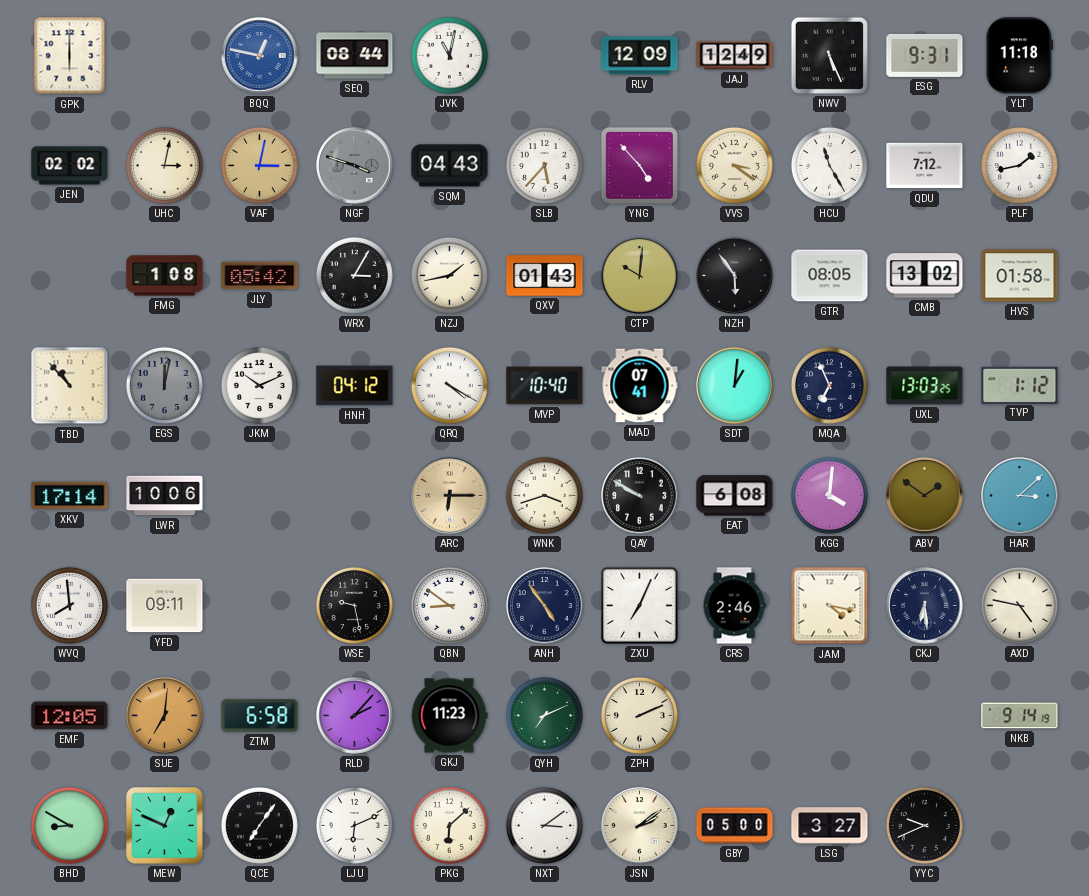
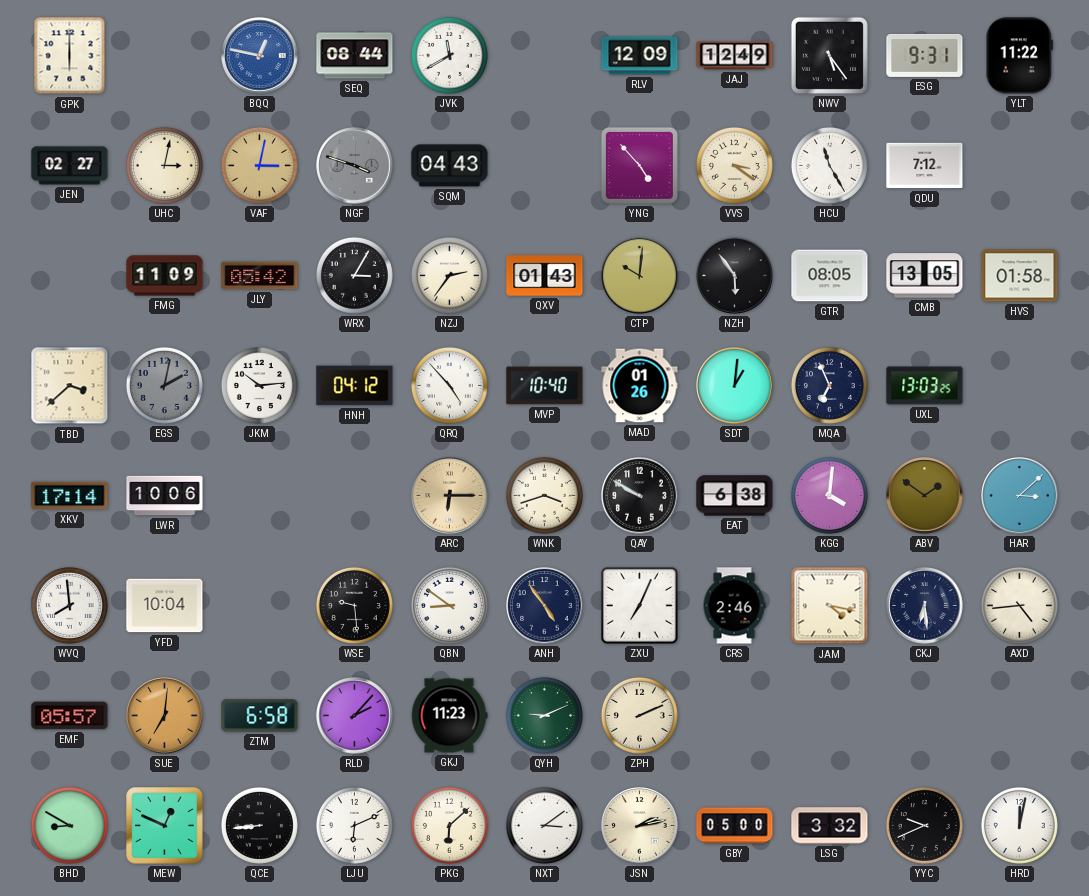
JVK: 11:02 -> 11:40 (449, 55)
NWV: 5:26 -> 5:24 (829, 55)
YLT: 11:18 -> 11:22 (1020, 56)
JEN: 02:02 -> 02:27 (70, 166)
SLB: 5:37 -> none (544, 165)
PLF: 1:43 -> none (1019, 165)
FMG: 1:08 -> 11:09 (165, 276)
NZJ: 1:43 -> 2:36 (449, 275)
CMB: 13:02 -> 13:05 (925, 276)
TBD: 10:53 -> 3:38 (70, 386)
EGS: 12:02 -> 2:02 (164, 385)
JKM: 10:11 -> 10:14 (259, 385)
QRQ: 4:20 -> 4:53 (449, 385)
MAD: 07:41 -> 01:26 (640, 386)
TVP: 1:12 -> none (1020, 385)
EAT: 6:08 -> 6:38 (735, 496)
YFD: 09:11 -> 10:04 (165, 606)
WSE: 9:28 -> 9:29 (354, 605)
AXD: 4:47 -> 4:44 (1019, 605)
EMF: 12:05 -> 05:57 (70, 716)
QYH: 7:11 -> 9:11 (544, 715)
NKB: 9:14 -> none (1020, 716)
QCE: 7:06 -> 8:44 (259, 825)
JSN: 2:09 -> 2:13 (640, 826)
LSG: 3:27 -> 3:32 (830, 826)
HRD: none -> 12:02 (1019, 825)
